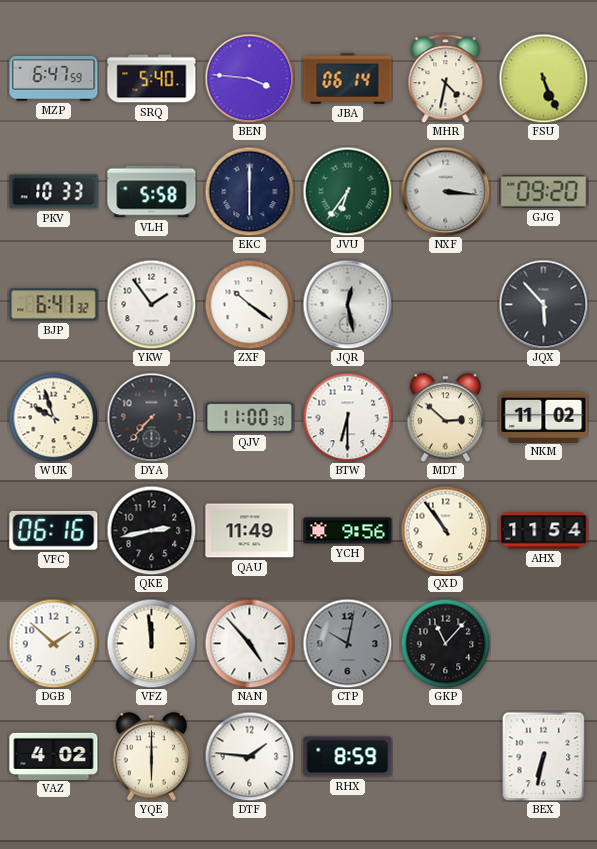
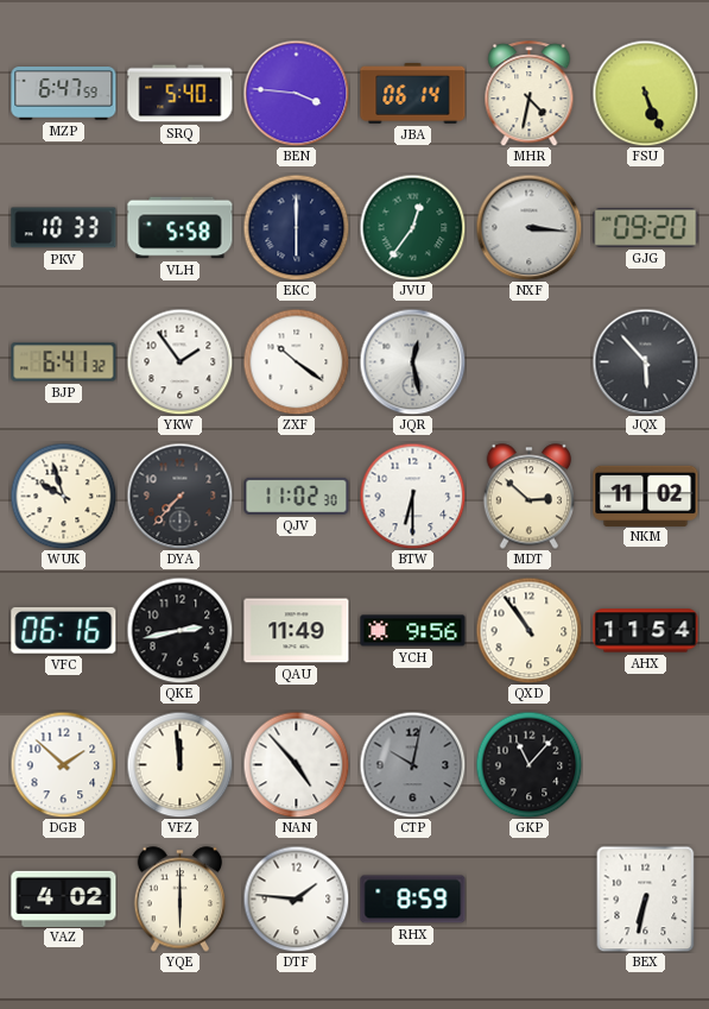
JVU: 6:36 -> 12:36 (412, 227)
QJV: 11:00 -> 11:02 (297, 496)
